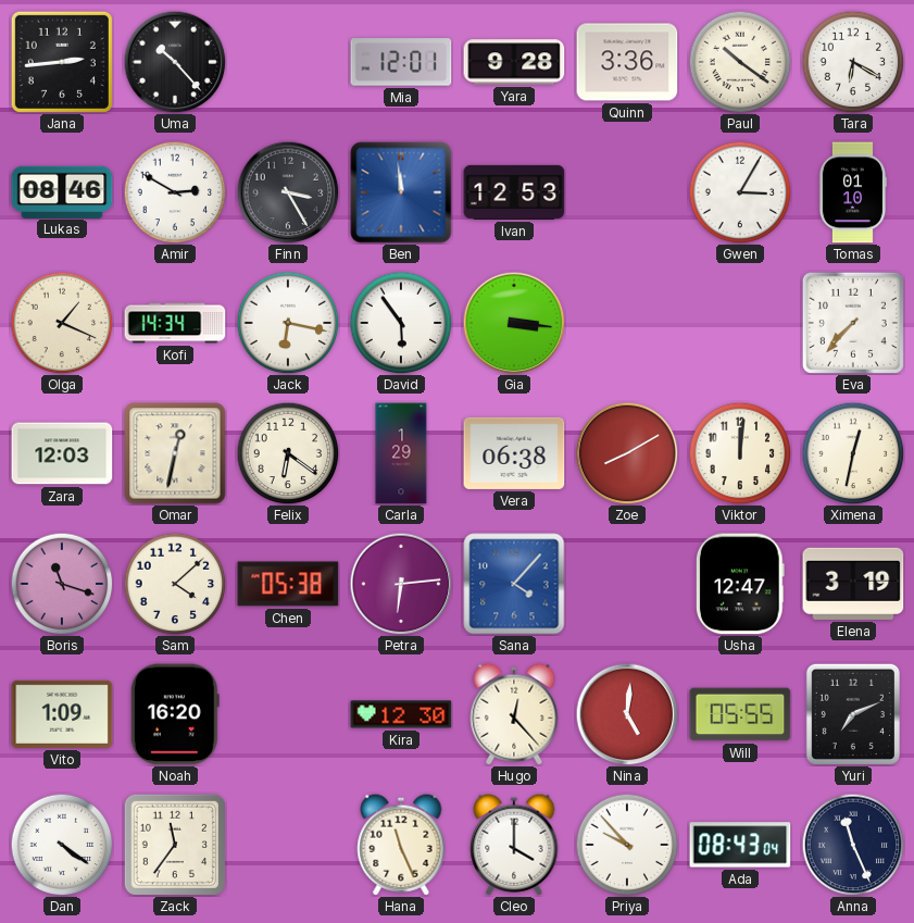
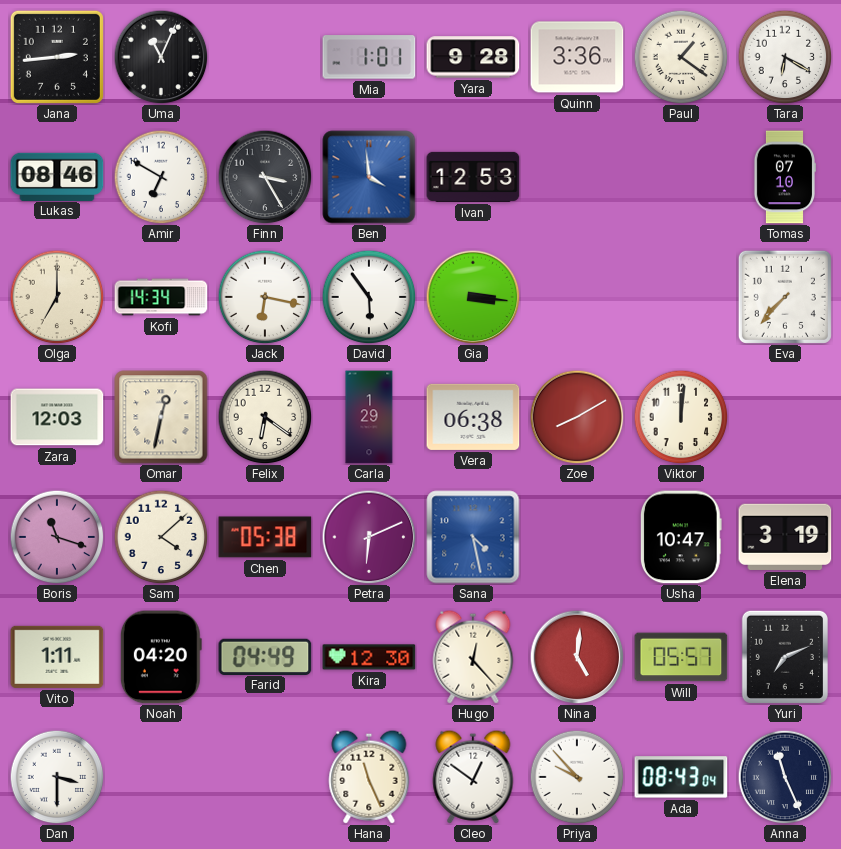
Uma: 10:23 -> 11:04 (161, 57)
Mia: 12:01 -> 1:01 (369, 57)
Paul: 10:21 -> 1:21 (681, 57)
Amir: 2:50 -> 6:50 (161, 177)
Ben: 11:59 -> 3:59 (369, 177)
Gwen: 3:05 -> none (740, 192)
Tomas: 01:10 -> 07:10 (784, 177)
Olga: 1:19 -> 7:00 (57, 297)
Ximena: 12:32 -> none (853, 453)
Petra: 6:14 -> 6:11 (369, 537)
Sana: 4:07 -> 4:28 (473, 537)
Usha: 12:47 -> 10:47 (681, 537)
Vito: 1:09 -> 1:11 (57, 657)
Noah: 16:20 -> 04:20 (161, 657)
Farid: none -> 04:49 (265, 656)
Will: 05:55 -> 05:57 (681, 657)
Dan: 4:21 -> 3:30 (57, 777)
Zack: 11:36 -> none (175, 845)
Cleo: 4:00 -> 12:51 (473, 777)
